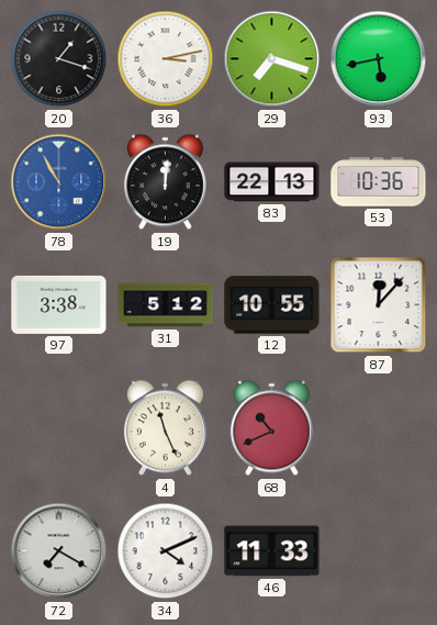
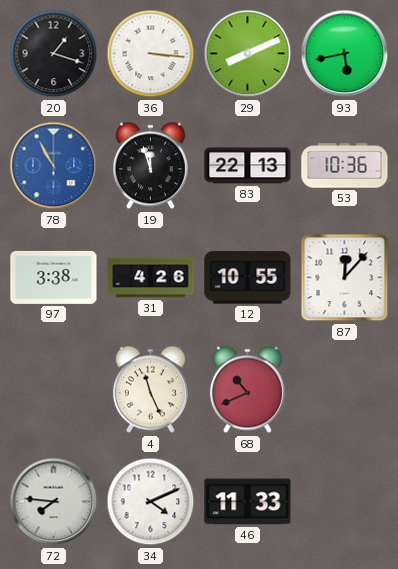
36: 3:13 -> 3:16 (151, 54)
29: 7:18 -> 8:11 (248, 54)
19: 12:01 -> 11:57 (150, 166)
31: 5:12 -> 4:26 (151, 278)
72: 7:20 -> 7:46 (54, 502)
